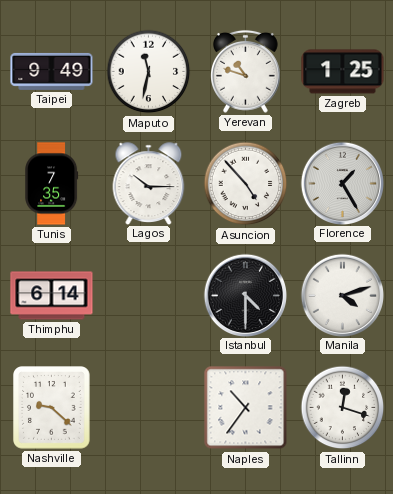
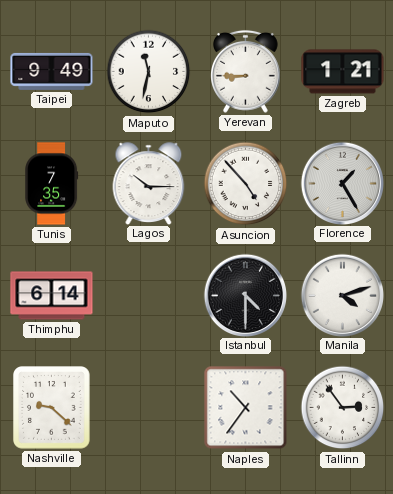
Yerevan: 10:48 -> 8:45 (246, 71)
Zagreb: 1:25 -> 1:21 (343, 72)
Tallinn: 12:18 -> 2:54 (343, 408)
